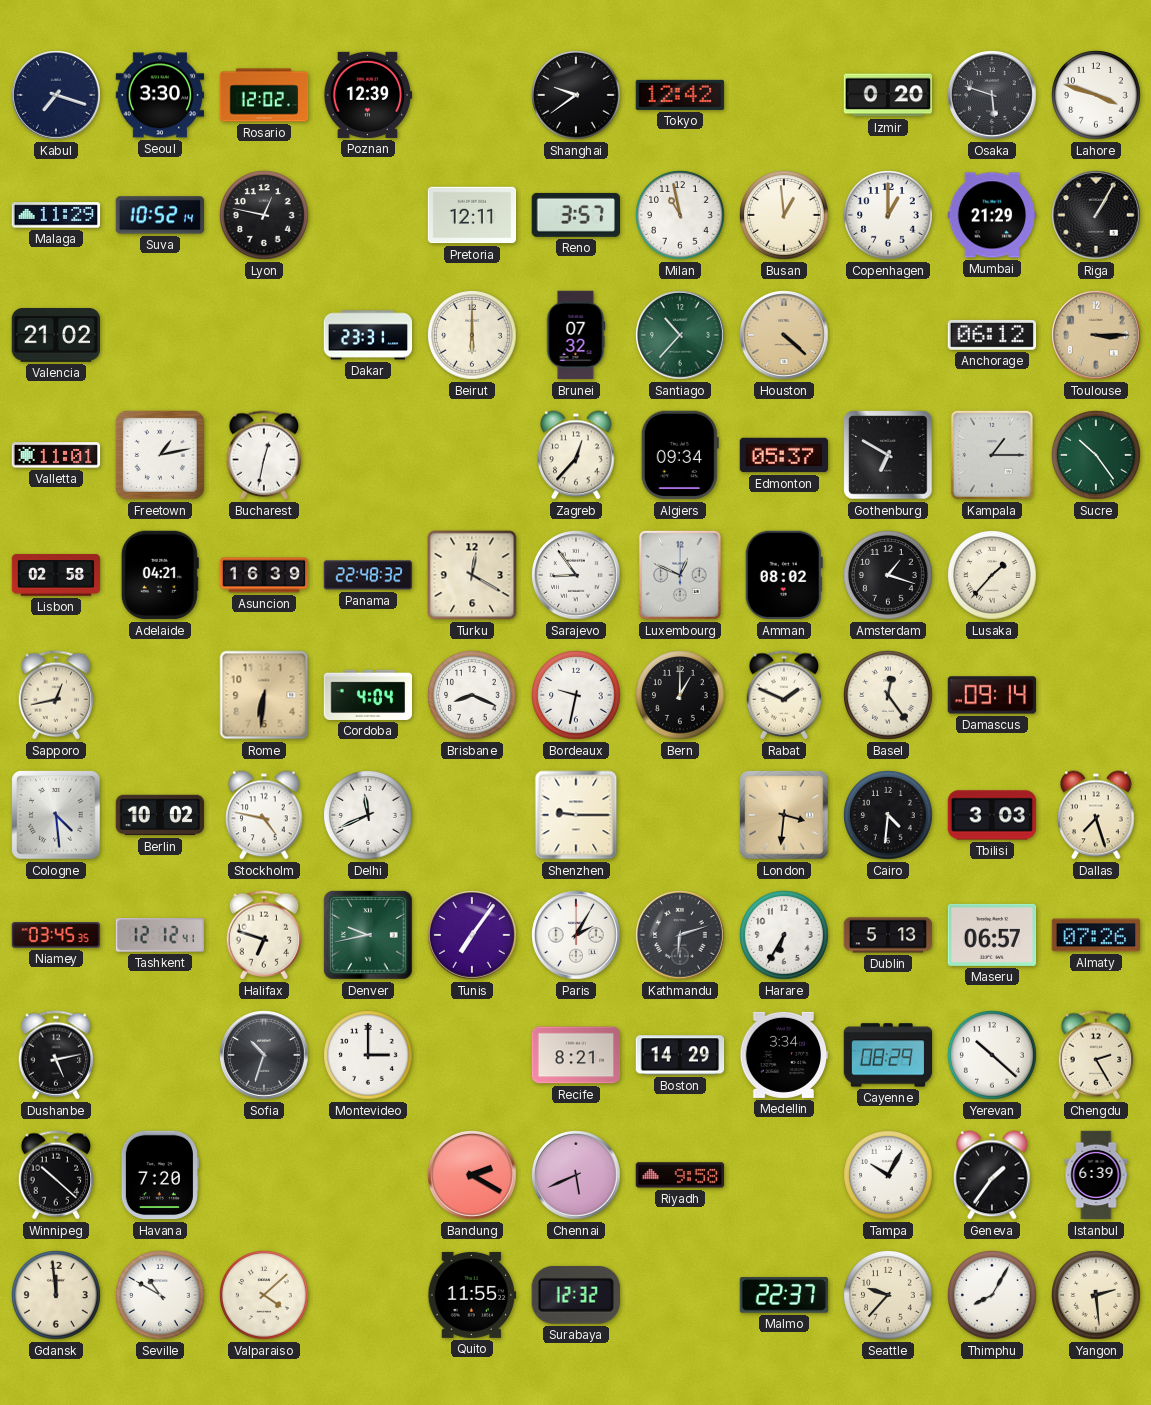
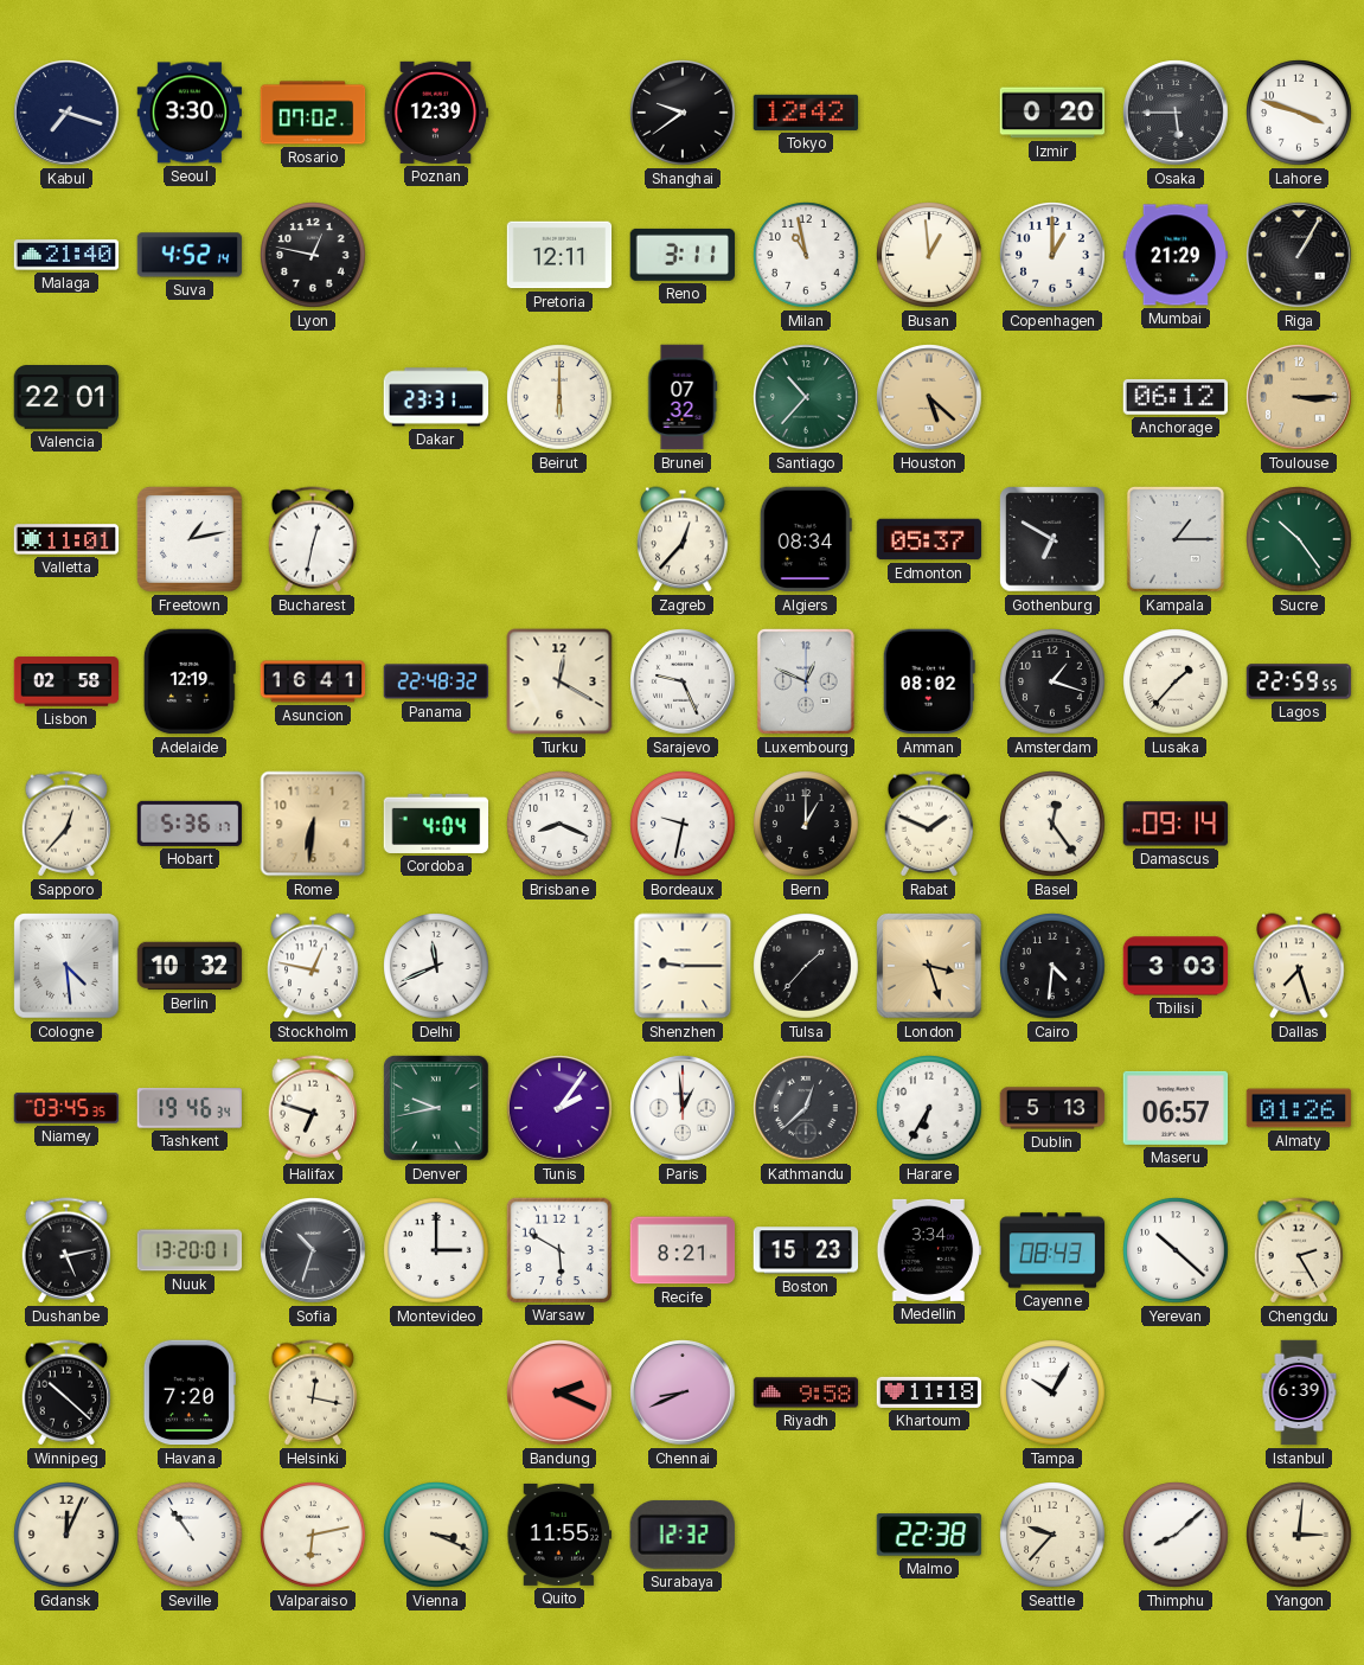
Rosario: 12:02 -> 07:02 (313, 113)
Osaka: 5:48 -> 5:45 (1176, 113)
Malaga: 11:29 -> 21:40 (66, 255)
Suva: 10:52 -> 4:52 (190, 255)
Reno: 3:57 -> 3:11 (681, 255)
Valencia: 21:02 -> 22:01 (66, 398)
Houston: 4:22 -> 5:22 (929, 397)
Algiers: 09:34 -> 08:34 (806, 539)
Adelaide: 04:21 -> 12:19 (190, 681)
Asuncion: 16:39 -> 16:41 (313, 681)
Sarajevo: 8:54 -> 9:26 (683, 681)
Lagos: none -> 22:59 (1299, 681)
Sapporo: 12:43 -> 12:37 (66, 824)
Hobart: none -> 5:36 (188, 824)
Berlin: 10:02 -> 10:32 (190, 966)
Stockholm: 4:47 -> 12:47 (313, 966)
Tulsa: none -> 1:37 (806, 966)
London: 3:31 -> 3:27 (929, 966)
Tashkent: 12:12 -> 19:46 (190, 1108)
Tunis: 7:06 -> 2:06 (559, 1108)
Paris: 2:05 -> 12:59 (683, 1108)
Kathmandu: 6:12 -> 12:38 (806, 1108)
Almaty: 07:26 -> 01:26 (1299, 1108)
Nuuk: none -> 13:20 (190, 1250)
Warsaw: none -> 5:50 (558, 1249)
Boston: 14:29 -> 15:23 (806, 1250)
Cayenne: 08:29 -> 08:43 (1052, 1250)
Helsinki: none -> 12:17 (313, 1392)
Bandung: 2:20 -> 2:19 (559, 1392)
Chennai: 5:41 -> 8:41 (683, 1392)
Khartoum: none -> 11:18 (929, 1392)
Geneva: 1:36 -> none (992, 1175)
Gdansk: 11:59 -> 12:04 (66, 1535)
Seville: 10:50 -> 10:54 (190, 1535)
Valparaiso: 4:08 -> 6:13 (313, 1535)
Vienna: none -> 3:19 (436, 1535)
Malmo: 22:37 -> 22:38 (929, 1535)
Thimphu: 8:05 -> 8:08 (1176, 1535)
Yangon: 2:29 -> 3:01 (1299, 1535)
